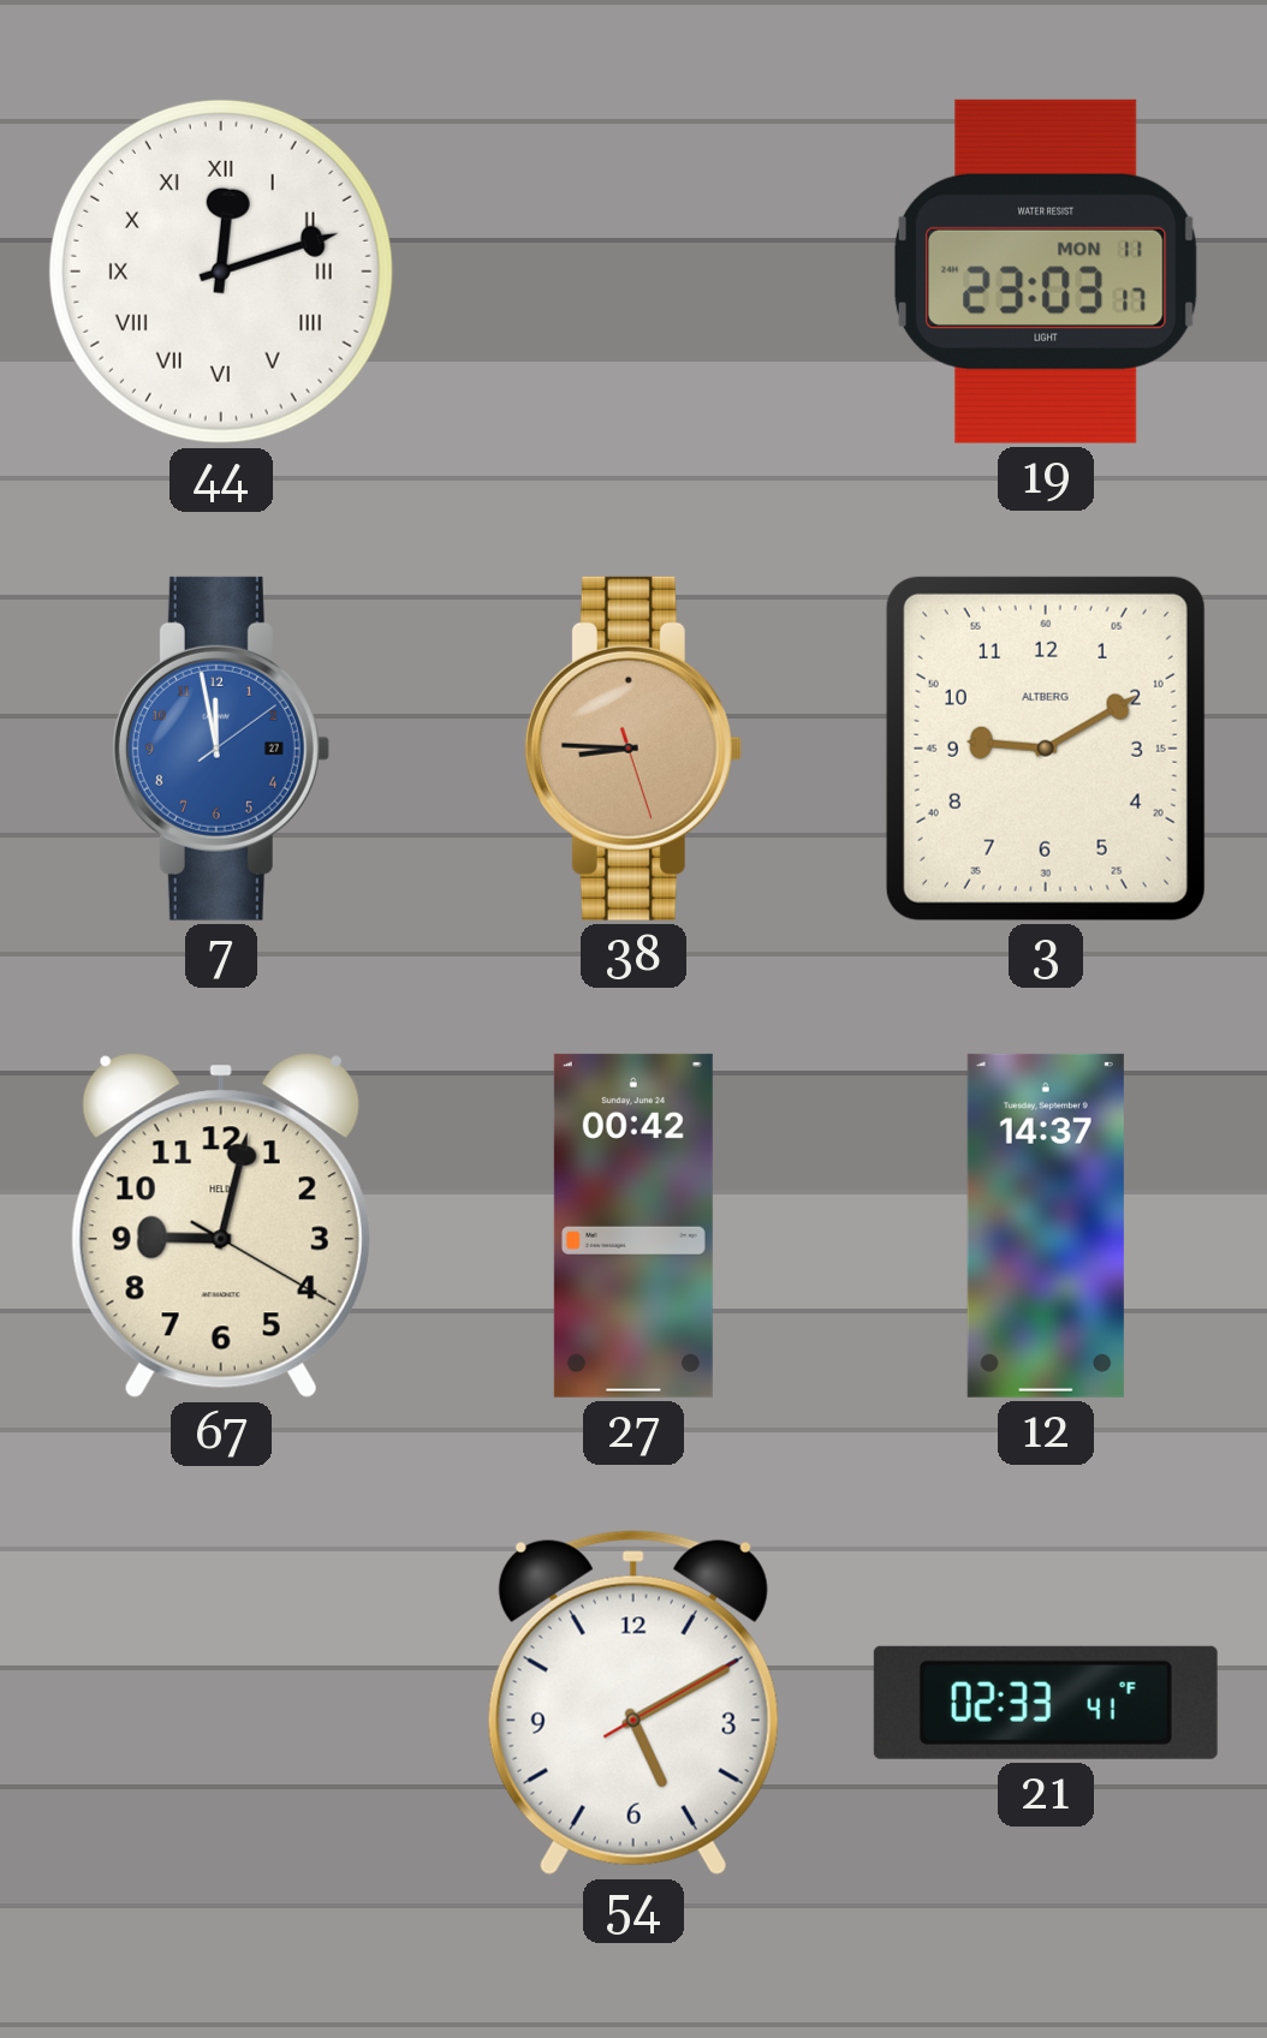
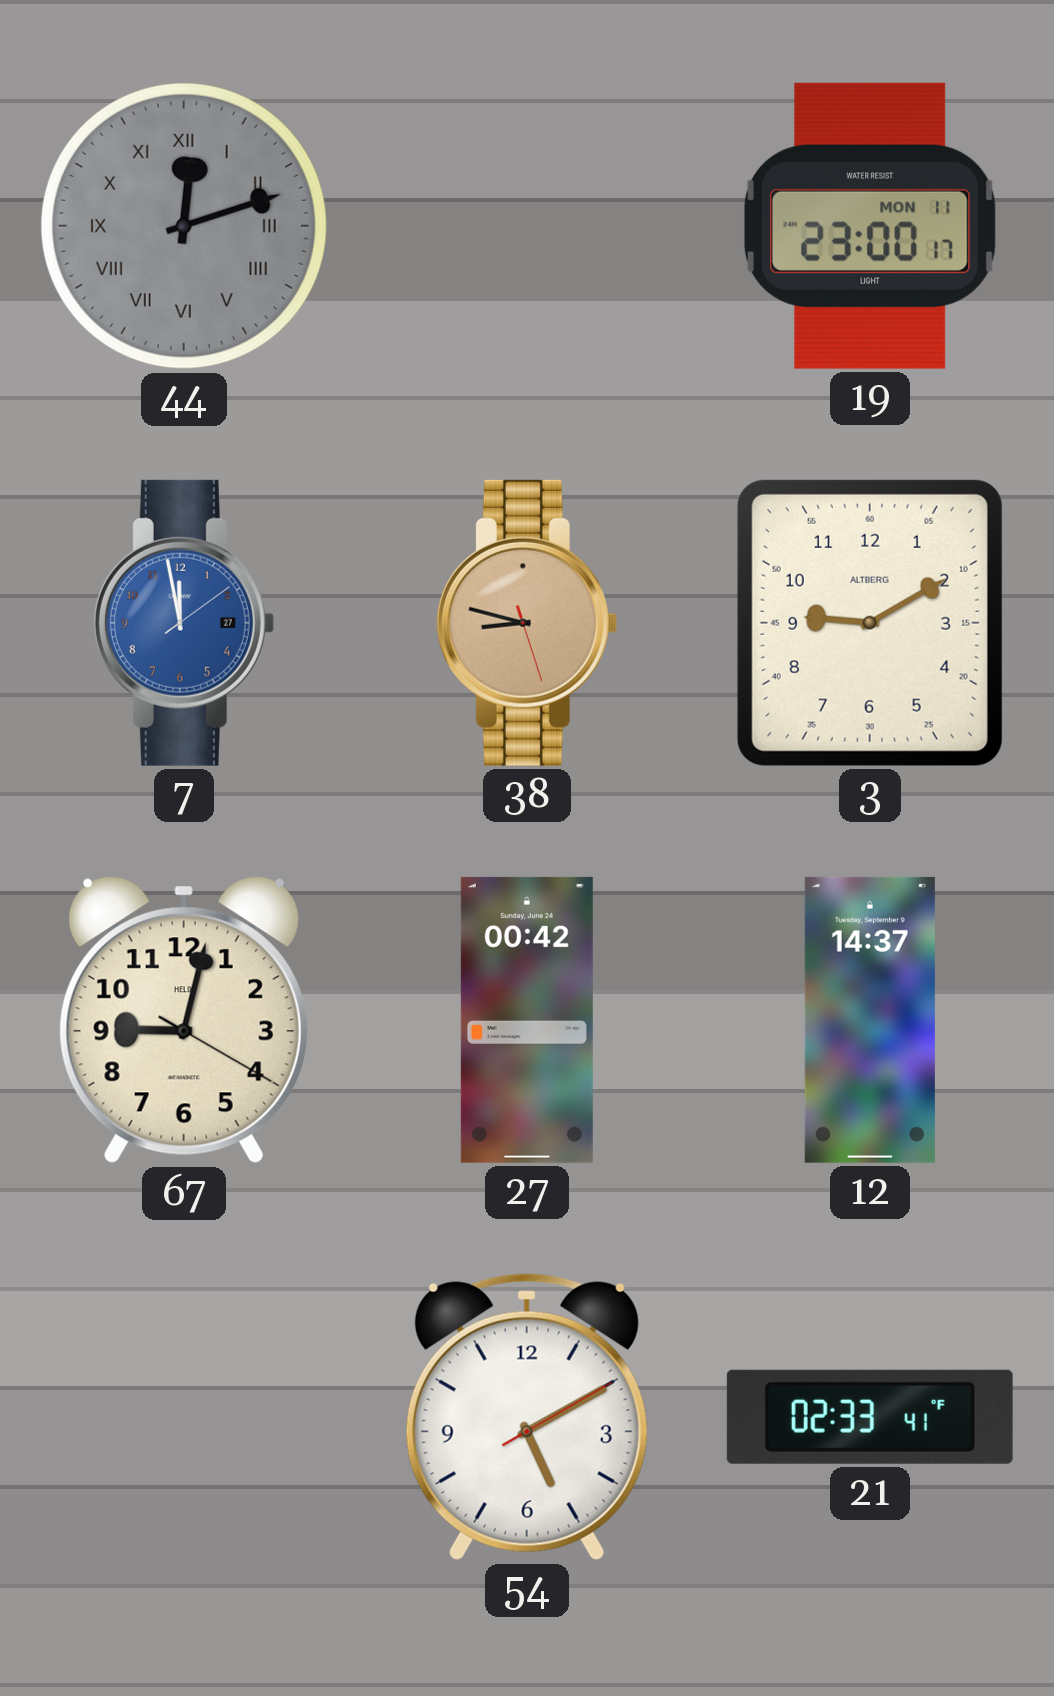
44 dial: white -> grey (184, 226)
19: 23:03 -> 23:00 (870, 226)
38: 8:45 -> 8:47 (526, 623)
